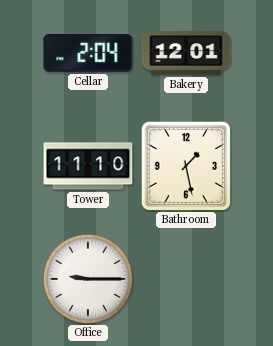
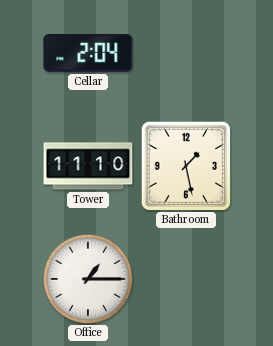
Bakery: 12:01 -> none (186, 53)
Office: 9:15 -> 1:15 (88, 279)
